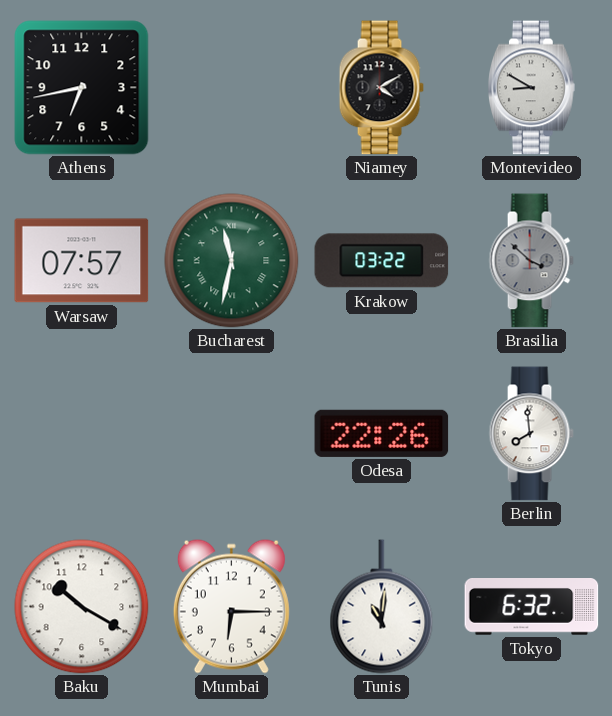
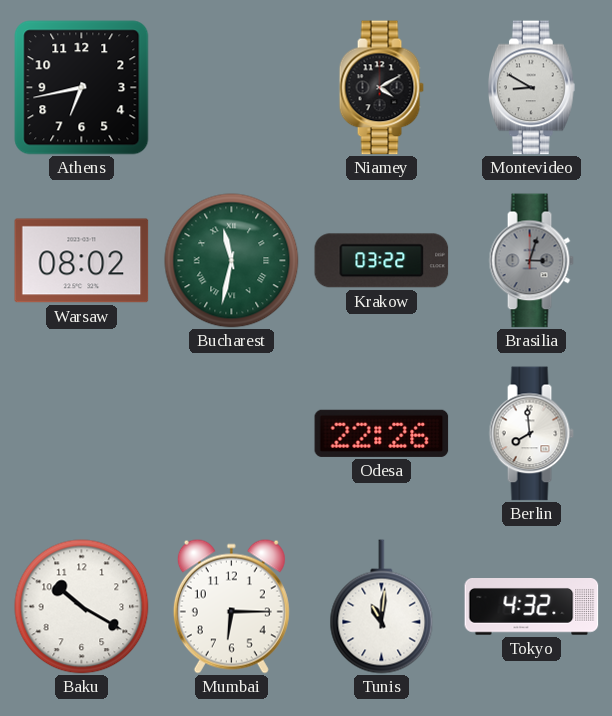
Warsaw: 07:57 -> 08:02 (82, 261)
Brasilia: 3:52 -> 3:03 (531, 261)
Tokyo: 6:32 -> 4:32 (532, 607)
